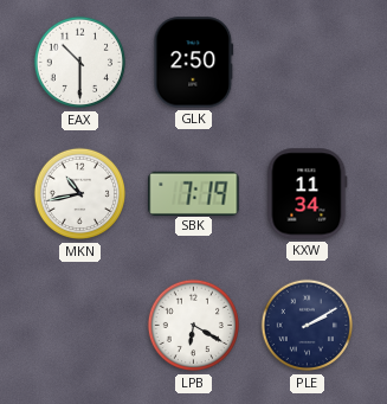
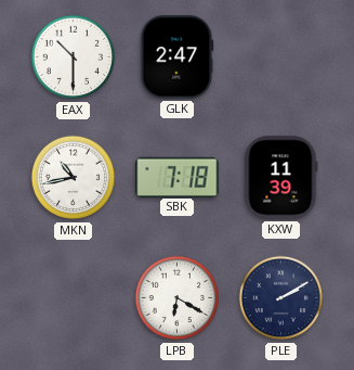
GLK: 2:50 -> 2:47 (178, 58)
SBK: 7:19 -> 7:18 (178, 177)
KXW: 11:34 -> 11:39 (281, 178)
